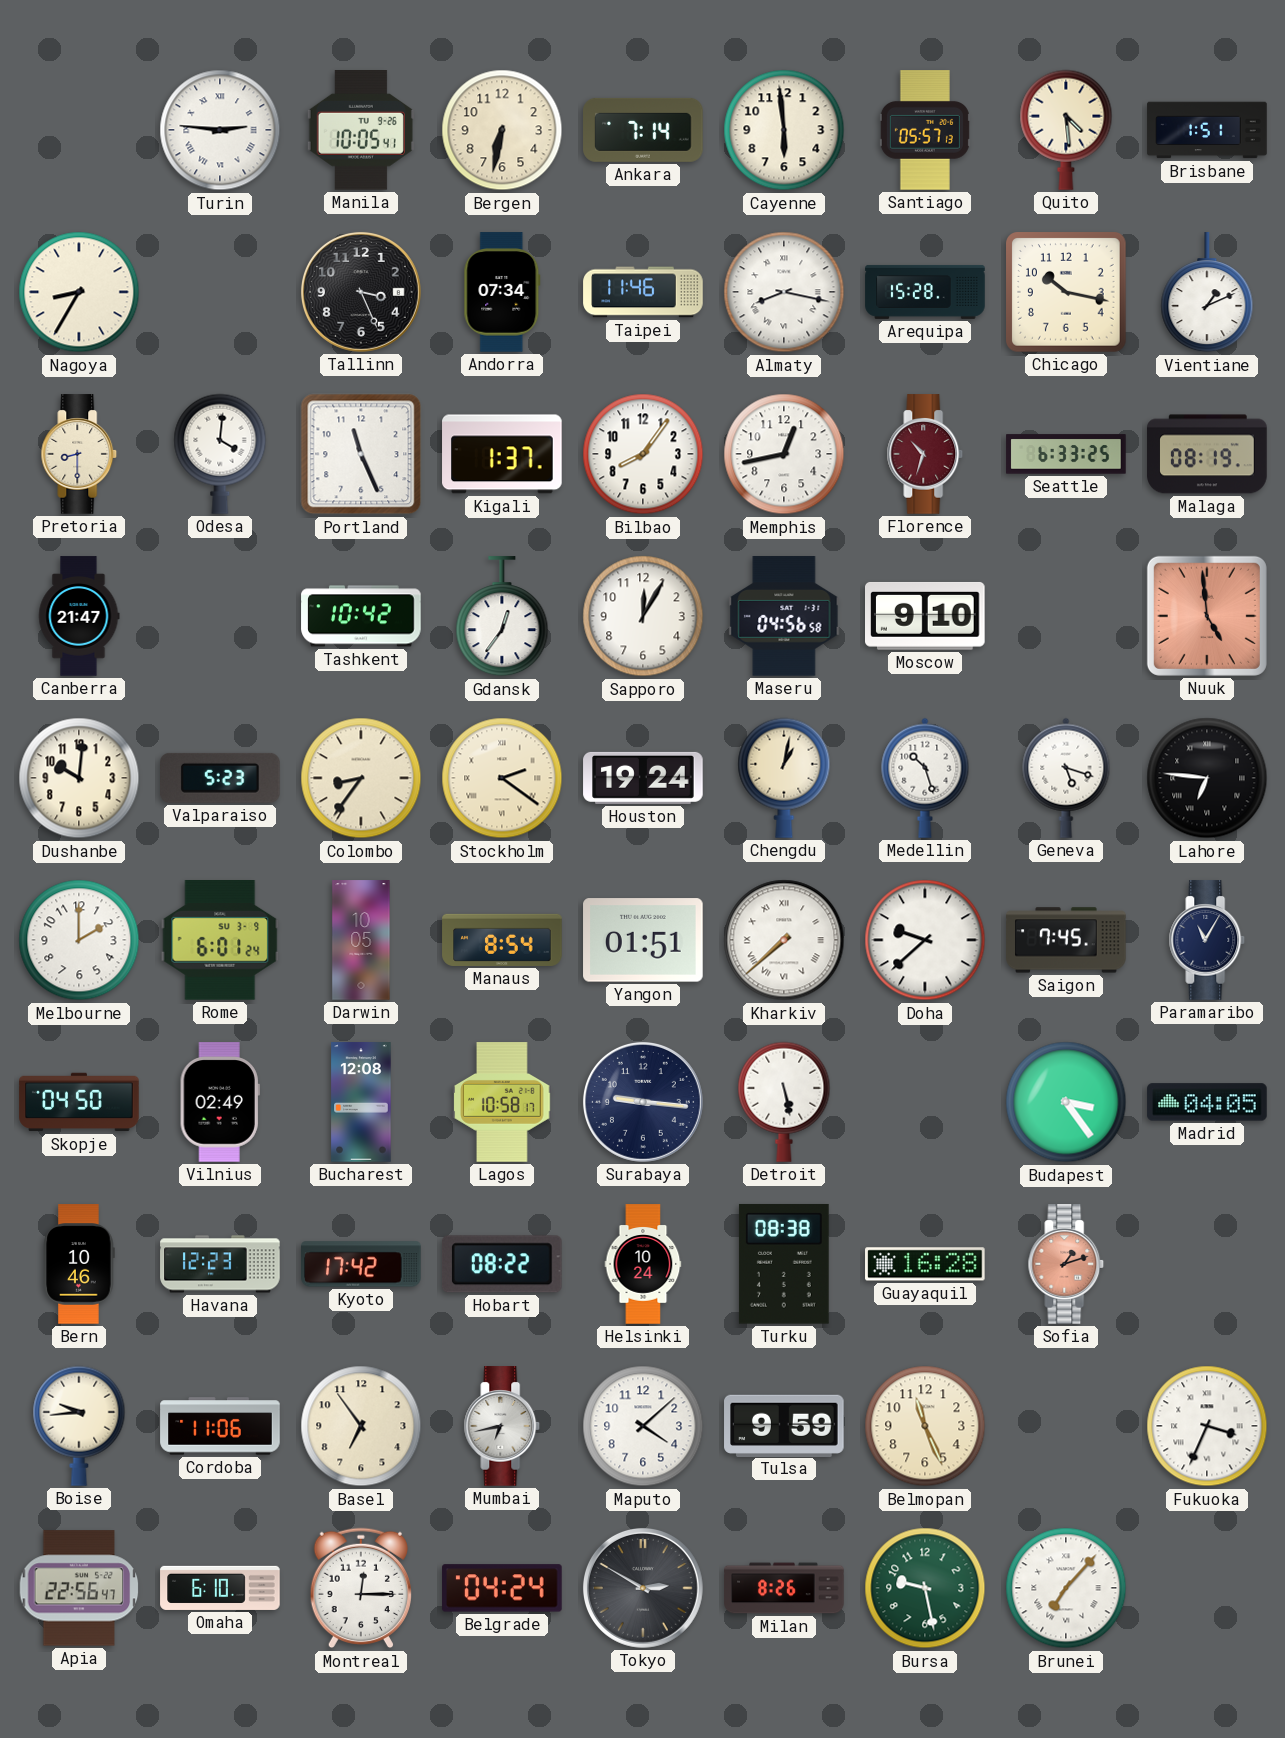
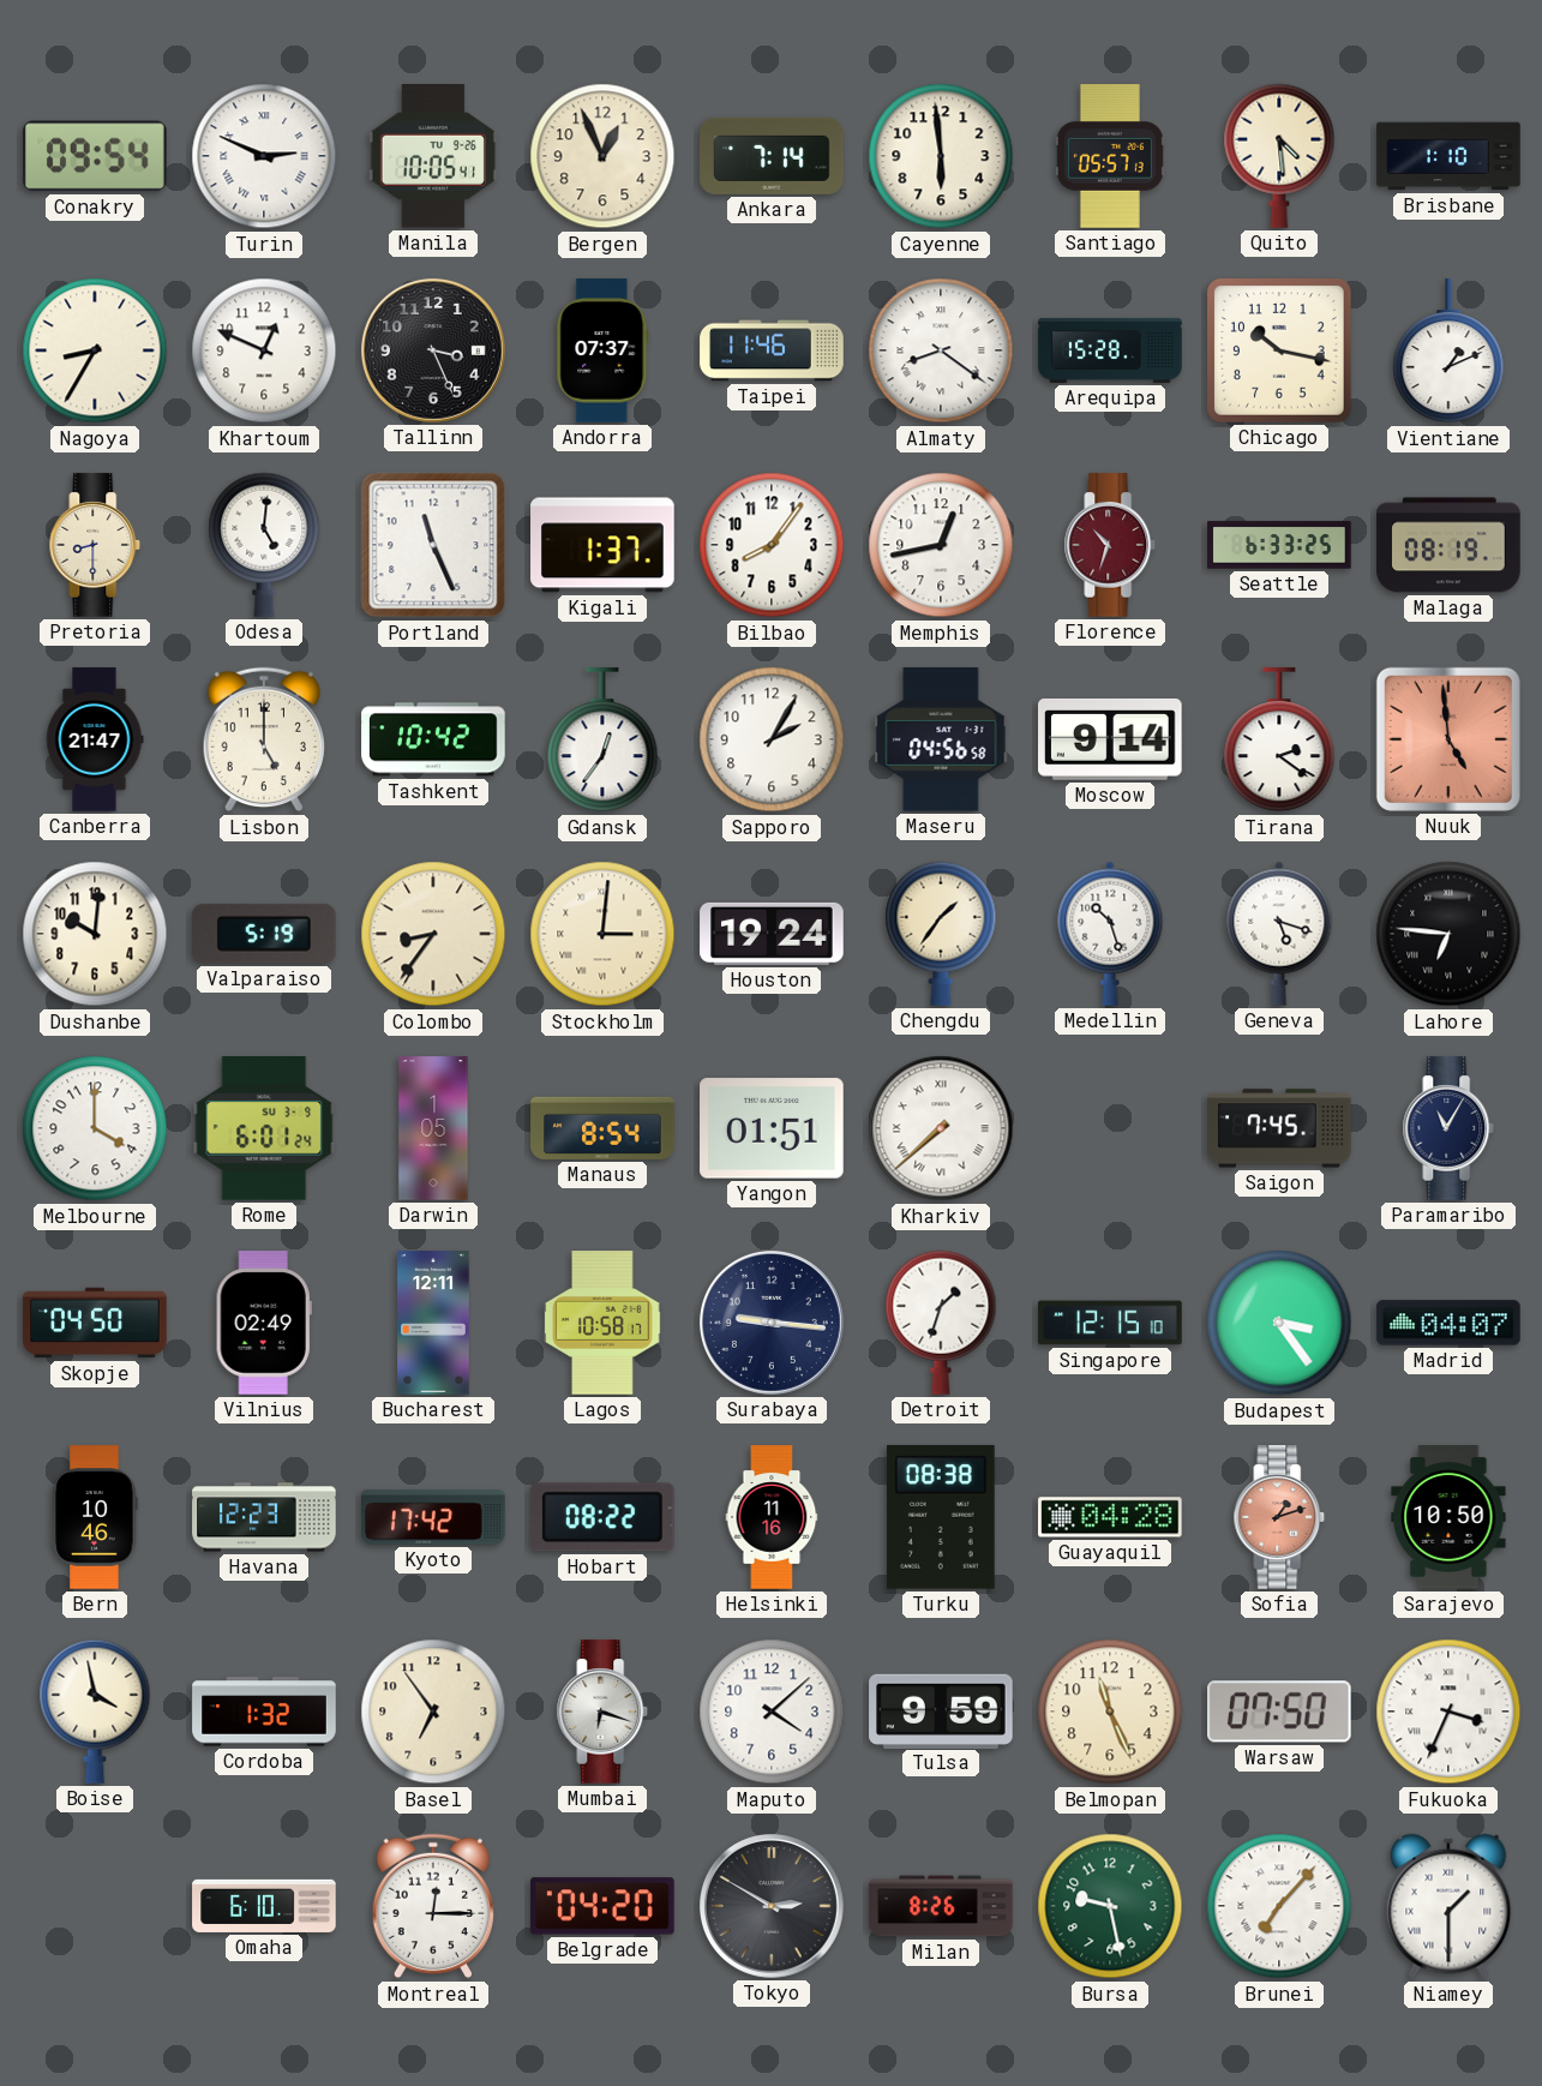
Conakry: none -> 09:54 (95, 156)
Turin: 2:46 -> 2:49 (264, 156)
Bergen: 6:32 -> 12:56 (602, 156)
Brisbane: 1:51 -> 1:10 (1448, 156)
Khartoum: none -> 12:49 (264, 350)
Andorra: 07:34 -> 07:37 (602, 350)
Almaty: 8:17 -> 8:21 (941, 350)
Odesa: 4:01 -> 5:01 (264, 545)
Lisbon: none -> 5:00 (263, 739)
Sapporo: 12:05 -> 2:05 (772, 739)
Moscow: 9:10 -> 9:14 (1111, 739)
Tirana: none -> 2:21 (1279, 741)
Valparaiso: 5:23 -> 5:19 (265, 934)
Stockholm: 2:21 -> 3:01 (602, 934)
Chengdu: 1:02 -> 1:36 (941, 934)
Melbourne: 2:00 -> 4:00 (95, 1128)
Darwin: 10:05 -> 1:05 (433, 1128)
Doha: 9:38 -> none (925, 940)
Bucharest: 12:08 -> 12:11 (433, 1323)
Detroit: 5:28 -> 1:33 (941, 1323)
Singapore: none -> 12:15 (1110, 1323)
Madrid: 04:05 -> 04:07 (1448, 1323)
Helsinki: 10:24 -> 11:16 (772, 1517)
Guayaquil: 16:28 -> 04:28 (1110, 1517)
Sarajevo: none -> 10:50 (1448, 1517)
Boise: 9:44 -> 3:58 (95, 1712)
Cordoba: 11:06 -> 1:32 (264, 1712)
Mumbai: 6:43 -> 6:18 (602, 1712)
Warsaw: none -> 07:50 (1280, 1712)
Apia: 22:56 -> none (79, 1588)
Belgrade: 04:24 -> 04:20 (602, 1906)
Niamey: none -> 1:30 (1448, 1906)
